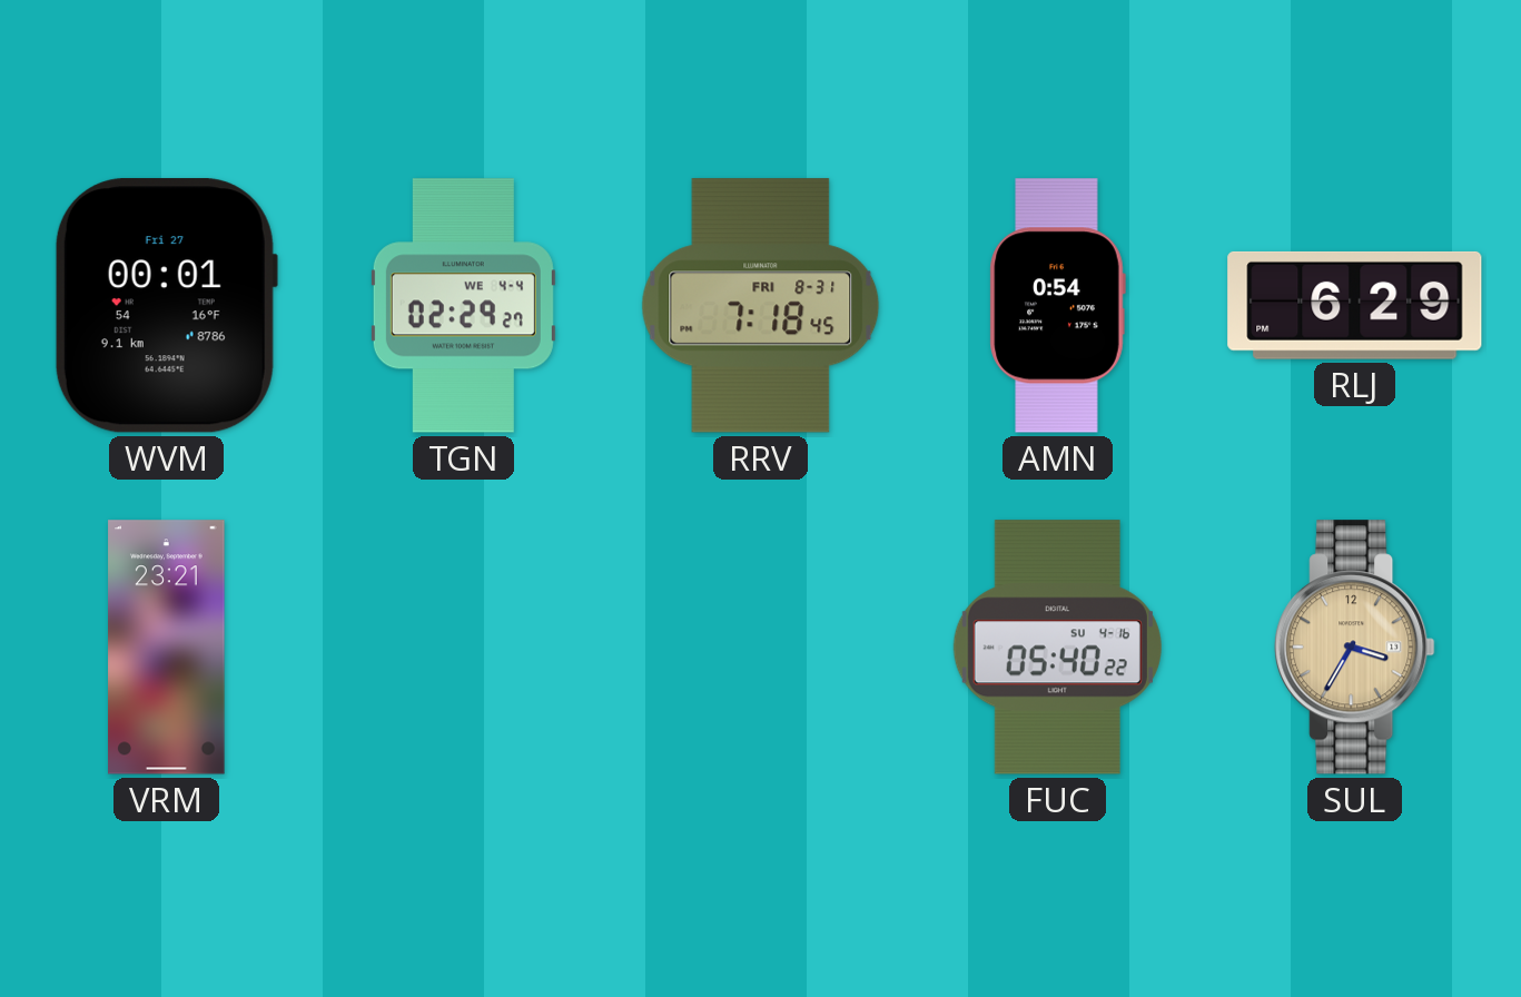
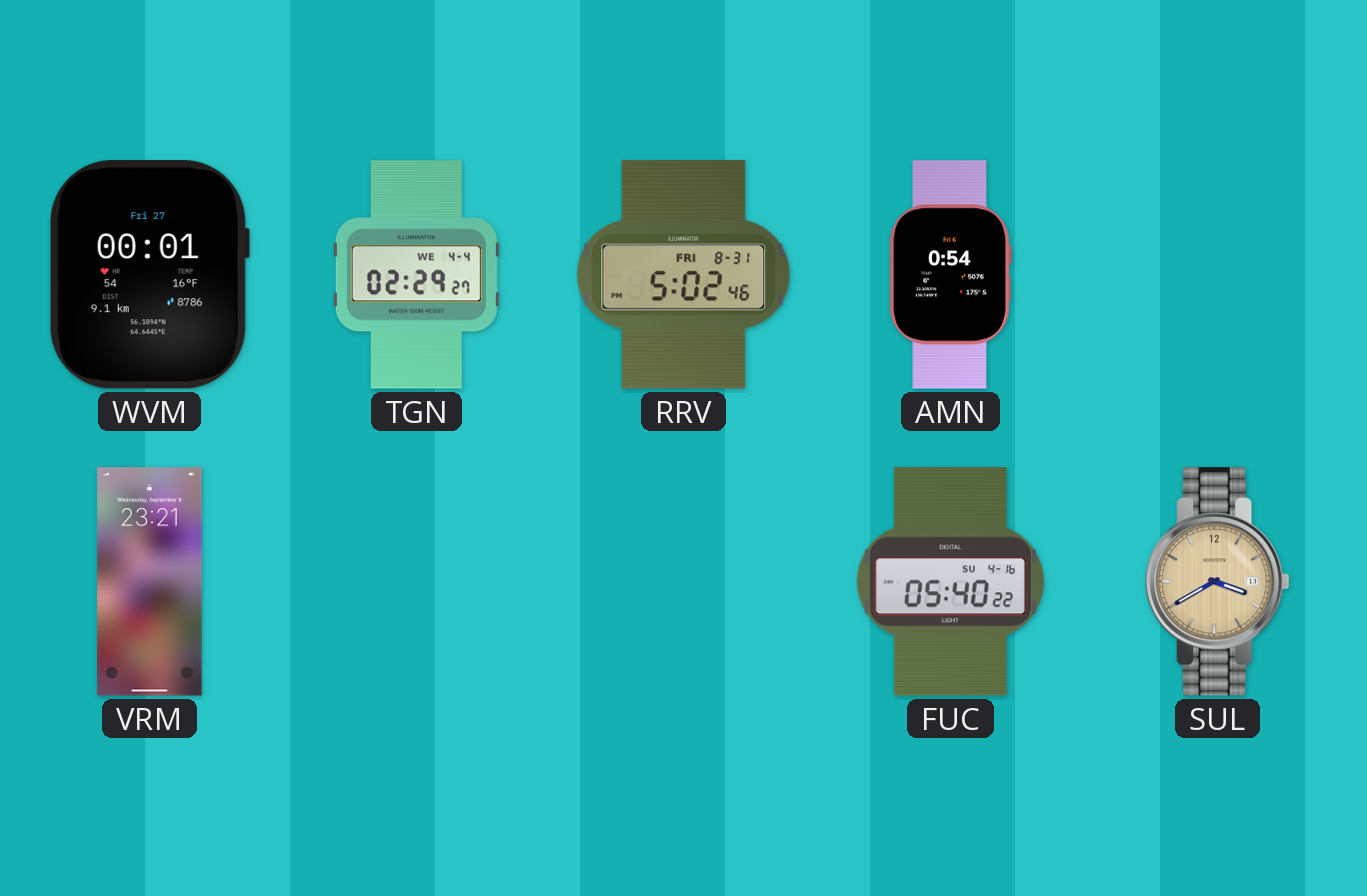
RRV: 7:18 -> 5:02 (684, 275)
RLJ: 6:29 -> none (1355, 305)
SUL: 3:35 -> 3:40 (1218, 582)
